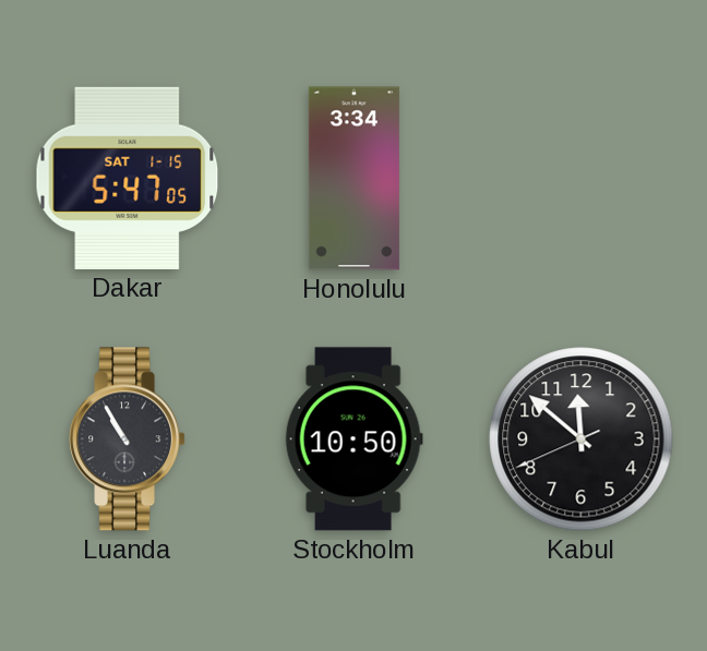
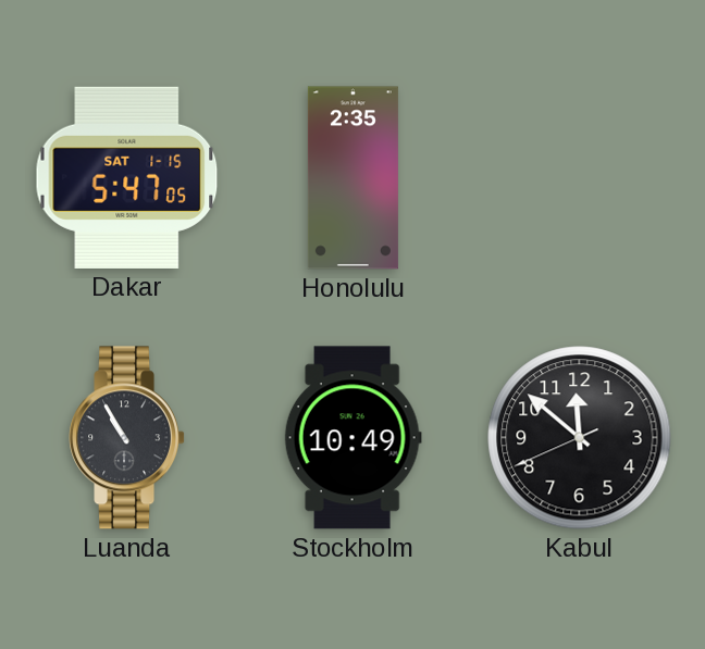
Honolulu: 3:34 -> 2:35 (352, 178)
Stockholm: 10:50 -> 10:49 (352, 438)
